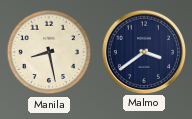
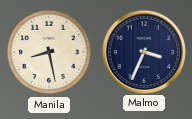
Malmo: 3:39 -> 3:34 (143, 51)
